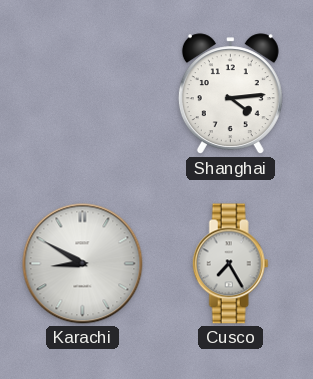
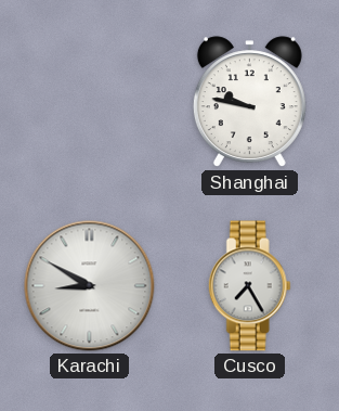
Shanghai: 4:14 -> 9:47 (249, 102)
